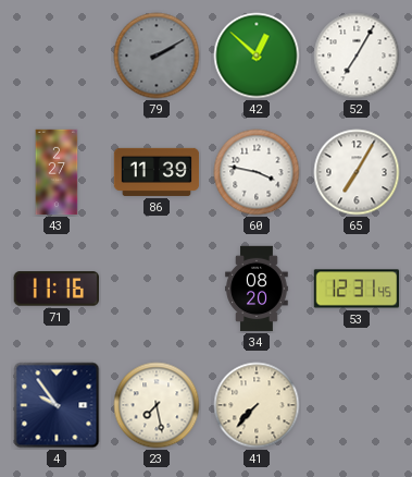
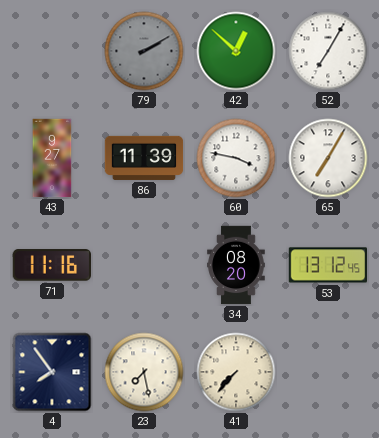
43: 2:27 -> 9:27 (52, 158)
53: 12:31 -> 13:12 (327, 265)
4: 9:54 -> 7:54 (52, 372)
